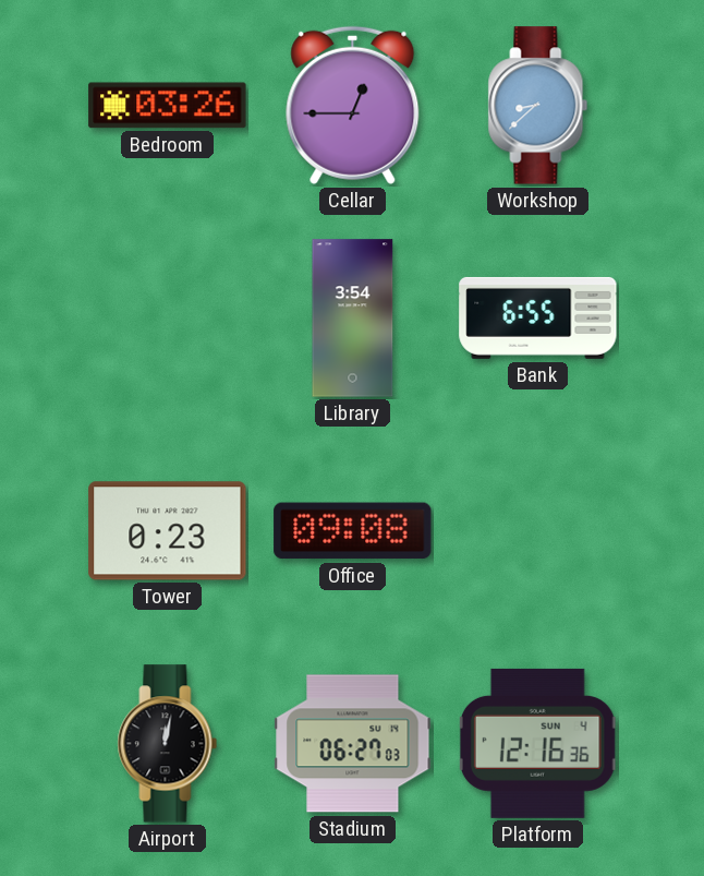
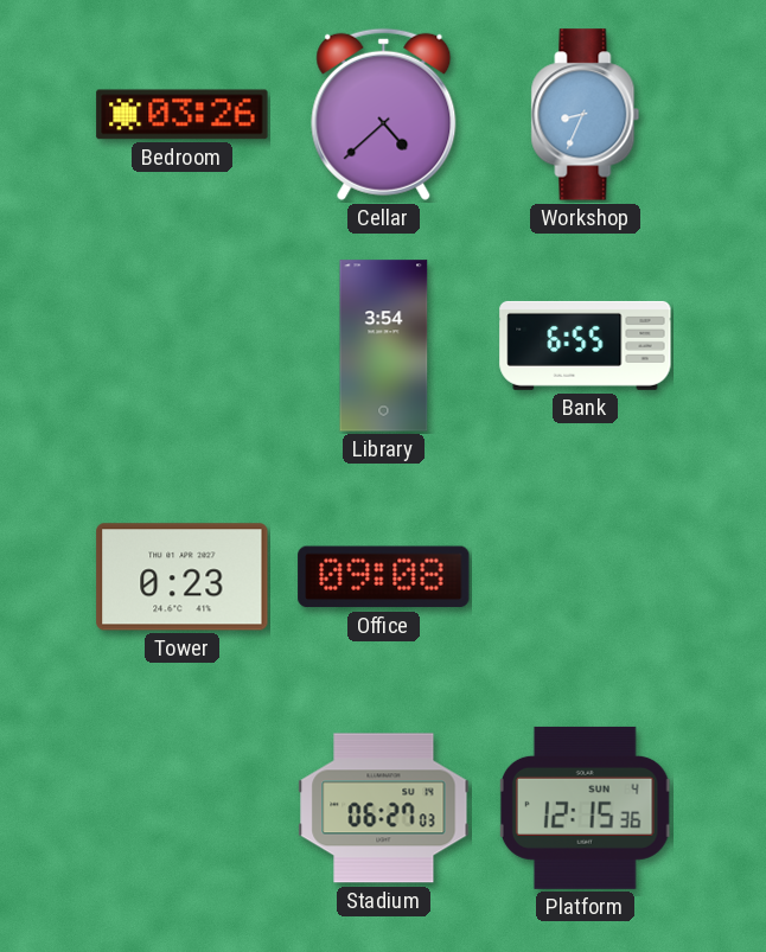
Cellar: 12:45 -> 4:38 (384, 114)
Workshop: 8:38 -> 8:34 (586, 115)
Airport: 12:02 -> none (168, 744)
Platform: 12:16 -> 12:15 (586, 807)
